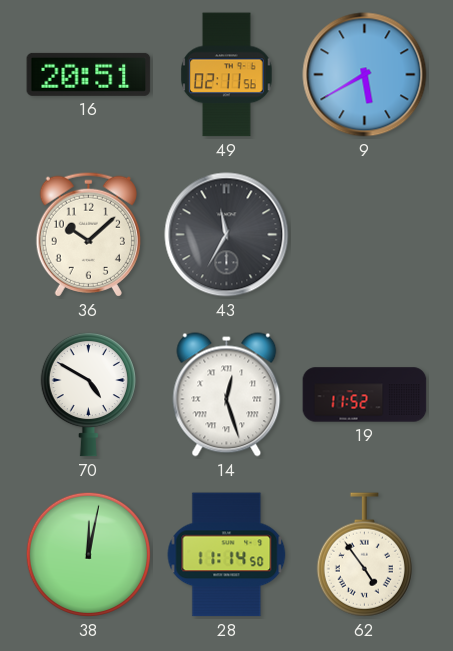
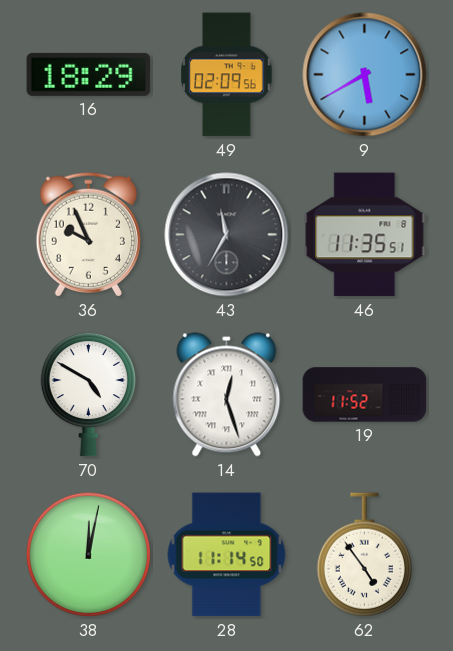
16: 20:51 -> 18:29 (89, 74)
49: 02:11 -> 02:09 (227, 75)
36: 10:08 -> 9:56 (88, 234)
46: none -> 11:35 (365, 235)
